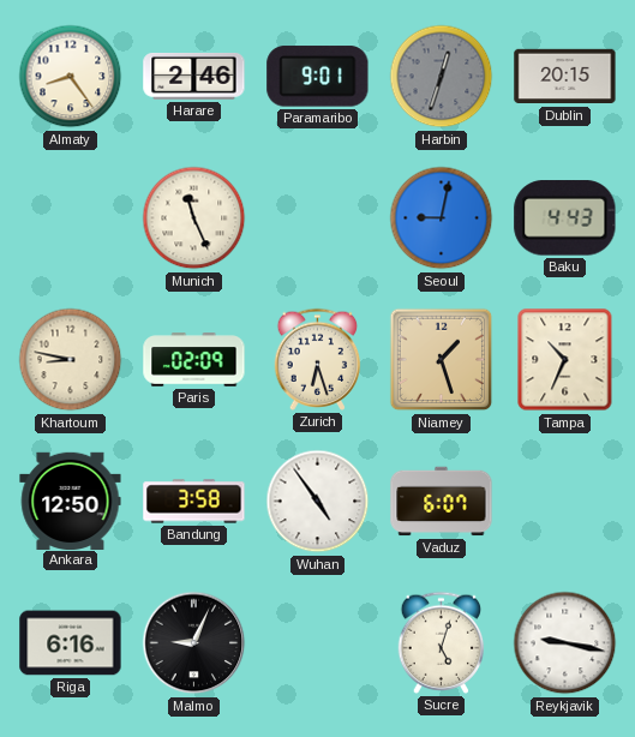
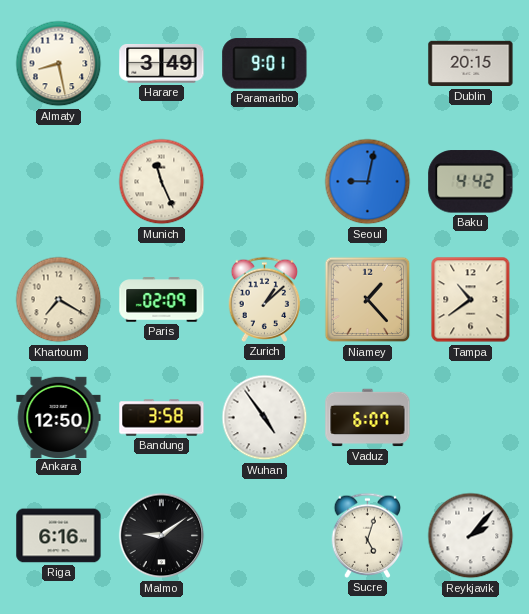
Almaty: 8:24 -> 8:28 (59, 64)
Harare: 2:46 -> 3:49 (162, 64)
Harbin: 12:33 -> none (442, 77)
Baku: 4:43 -> 4:42 (471, 182)
Khartoum: 8:47 -> 7:20 (59, 300)
Zurich: 6:27 -> 1:08 (265, 299)
Niamey: 1:27 -> 1:23 (368, 300)
Tampa: 10:34 -> 10:39 (471, 300)
Malmo: 9:04 -> 9:09 (162, 536)
Reykjavik: 9:17 -> 2:07 (471, 536)
